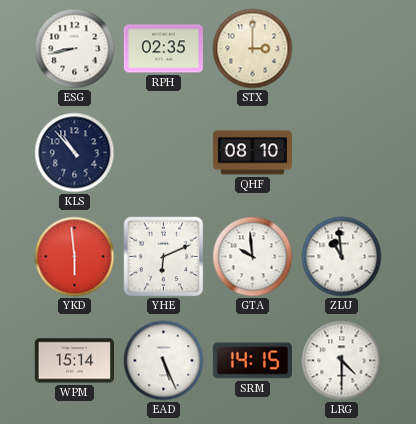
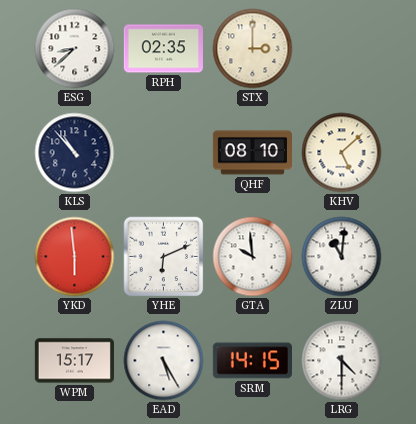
ESG: 8:43 -> 8:38 (75, 49)
KHV: none -> 5:08 (342, 153)
ZLU: 10:59 -> 11:01 (342, 257)
WPM: 15:14 -> 15:17 (74, 361)
EAD: 5:26 -> 5:25 (164, 361)
